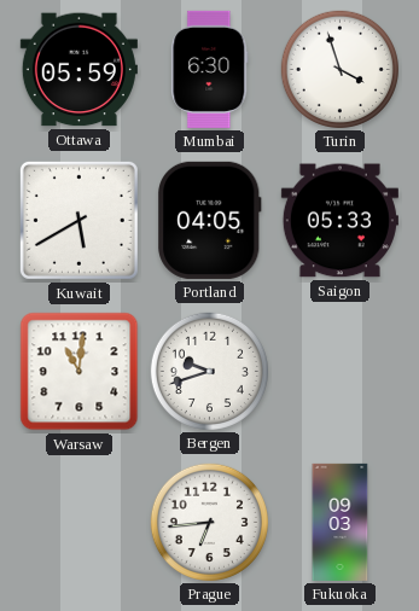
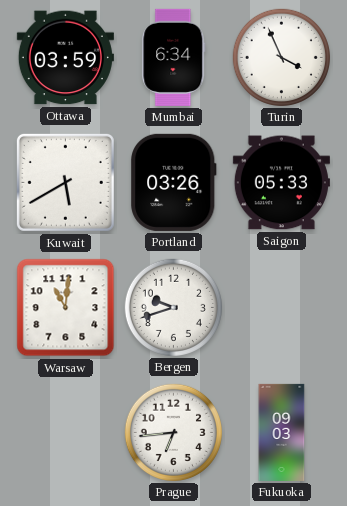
Ottawa: 05:59 -> 03:59 (65, 58)
Mumbai: 6:30 -> 6:34 (174, 57)
Turin: 3:57 -> 3:56 (281, 57)
Portland: 04:05 -> 03:26 (174, 182)
